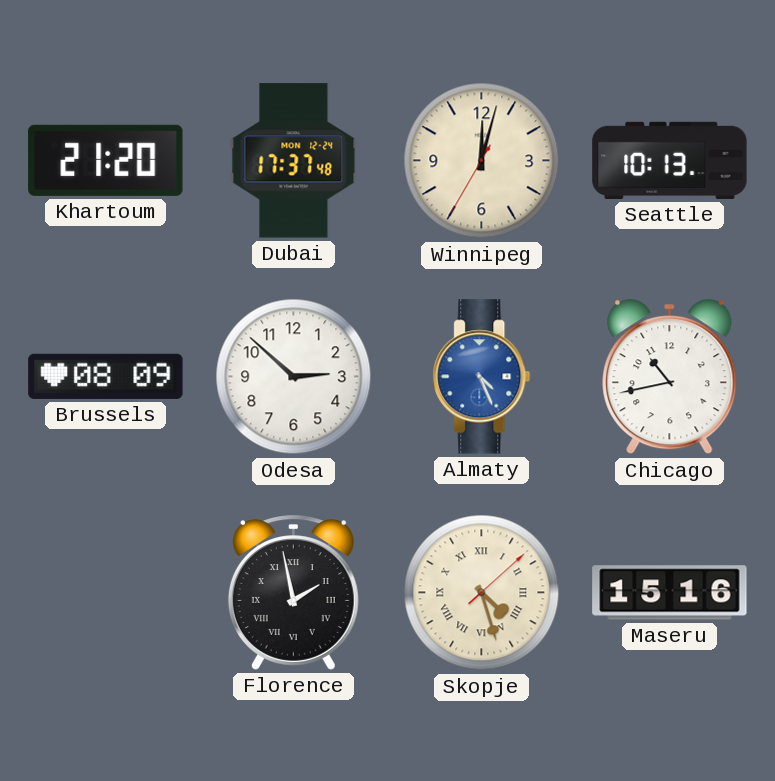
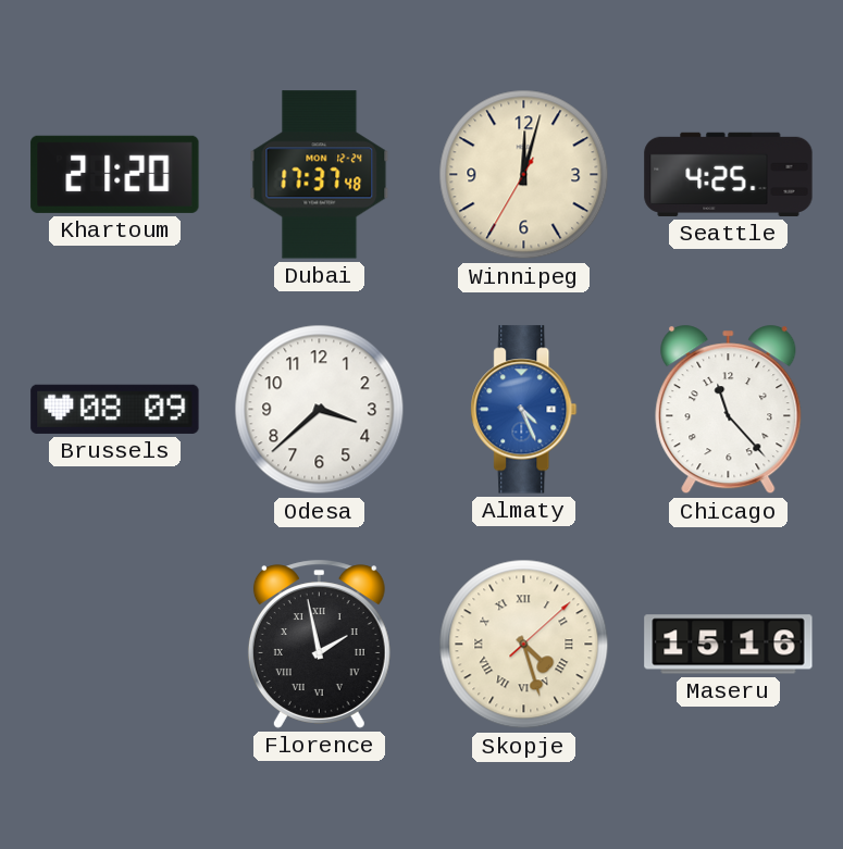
Seattle: 10:13 -> 4:25 (729, 174)
Odesa: 2:52 -> 3:38 (320, 410)
Chicago: 10:43 -> 11:23 (729, 410)
